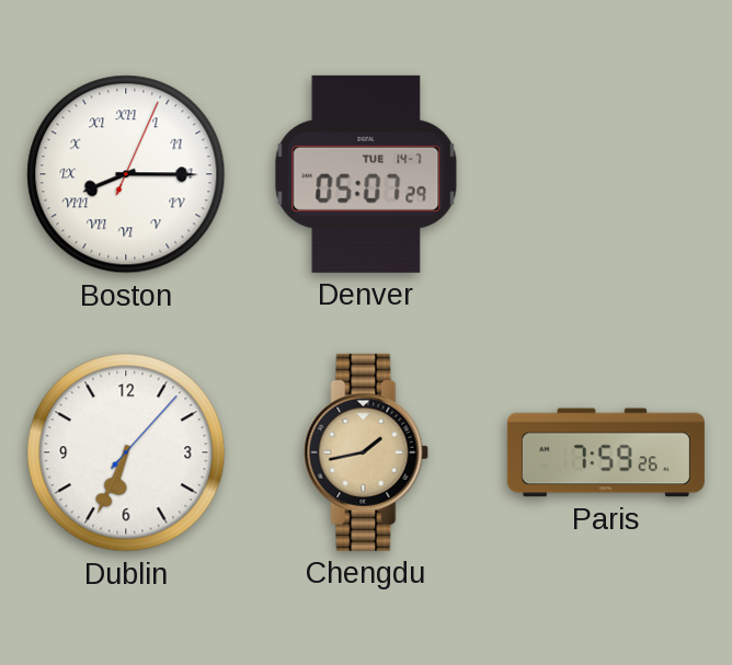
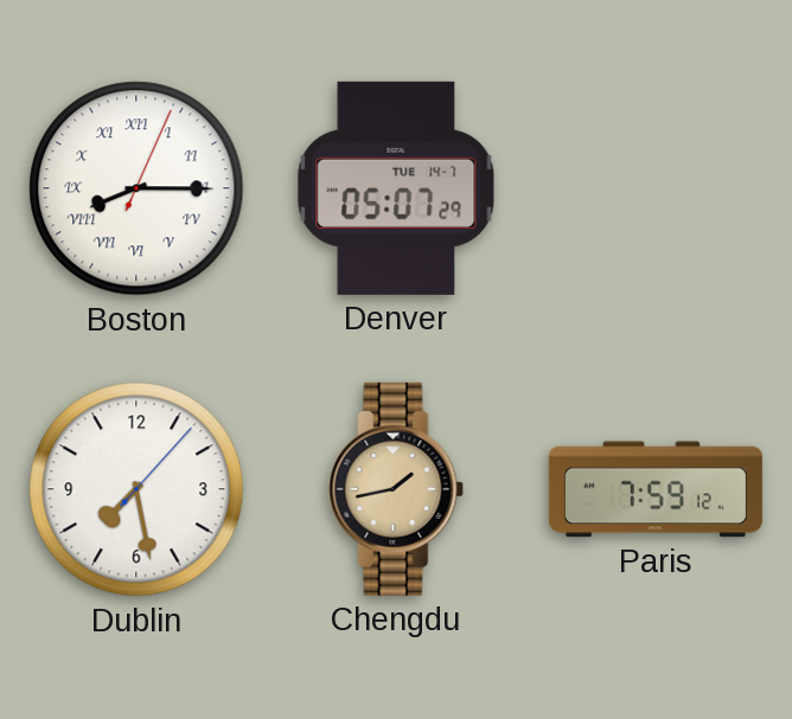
Dublin: 6:34 -> 7:28 (136, 489)
Paris: 7:59:26 -> 7:59:12 (656, 489)
